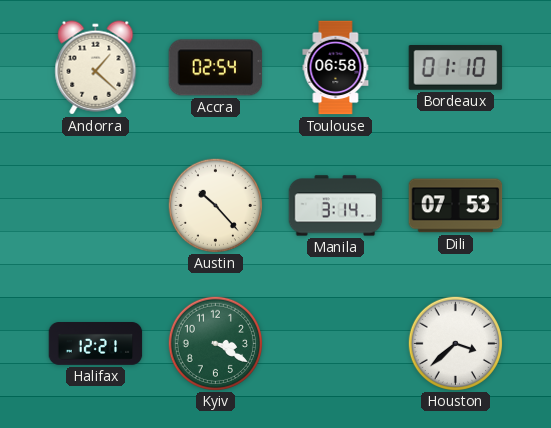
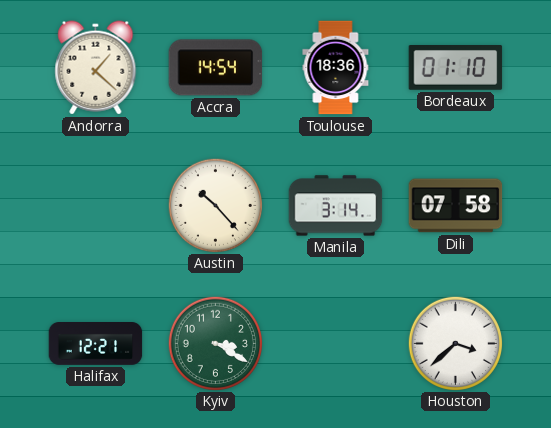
Accra: 02:54 -> 14:54 (216, 68)
Toulouse: 06:58 -> 18:36 (336, 68)
Dili: 07:53 -> 07:58 (456, 206)
